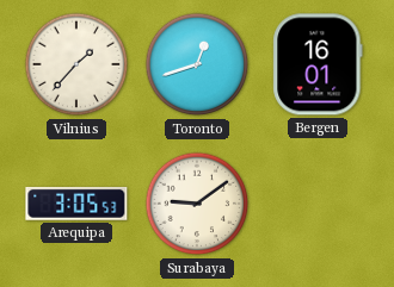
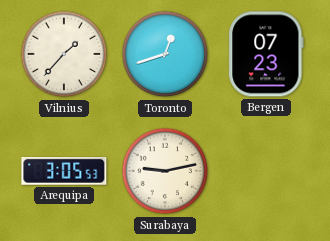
Bergen: 16:01 -> 07:23 (266, 54)
Surabaya: 9:09 -> 9:13 (165, 171)
